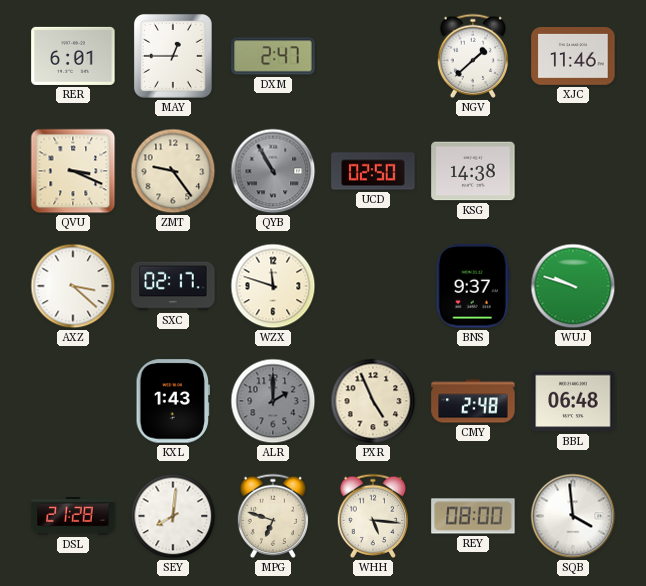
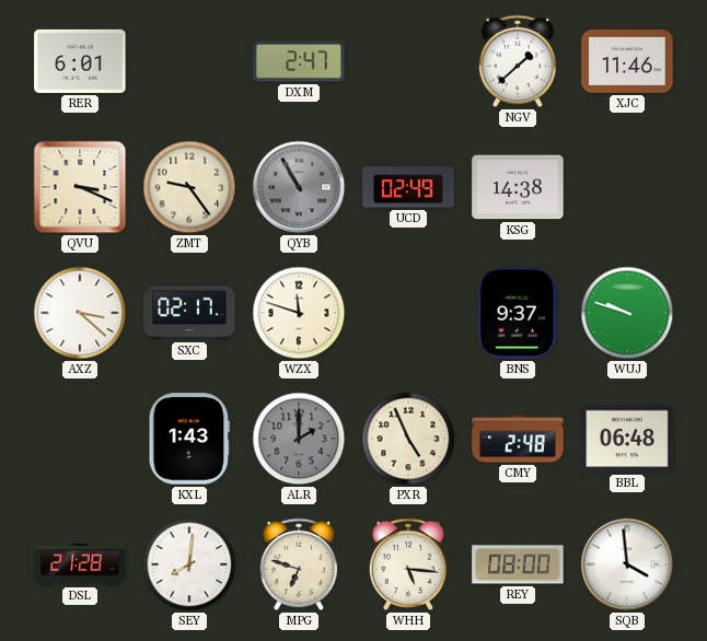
MAY: 12:45 -> none (173, 56)
UCD: 02:50 -> 02:49 (408, 187)
